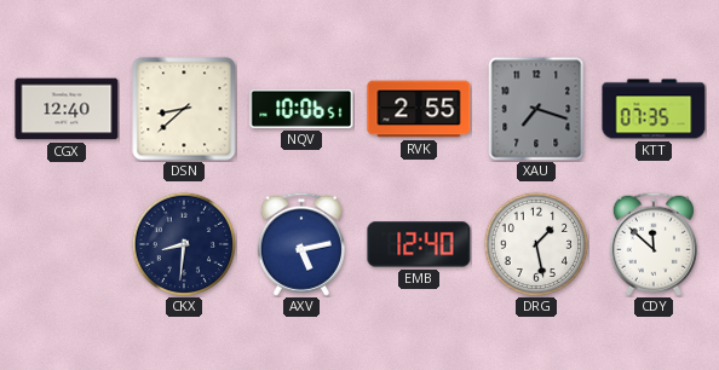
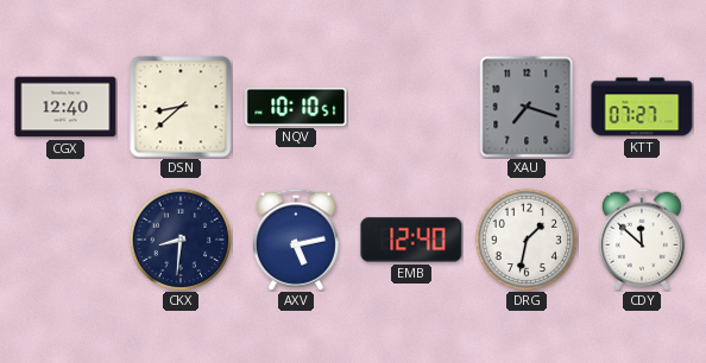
NQV: 10:06 -> 10:10 (296, 107)
RVK: 2:55 -> none (419, 109)
KTT: 07:35 -> 07:27 (642, 107)
DRG: 1:28 -> 1:32 (527, 240)
